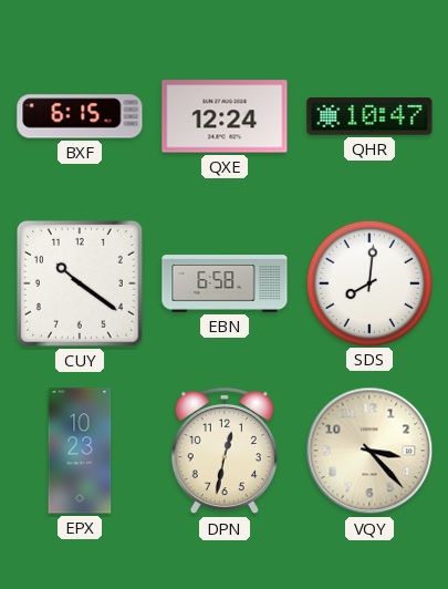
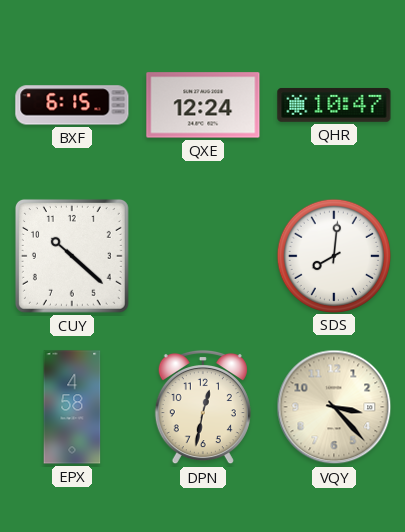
CUY: 10:21 -> 10:22 (72, 256)
EBN: 6:58 -> none (225, 283)
EPX: 10:23 -> 4:58 (72, 407)
